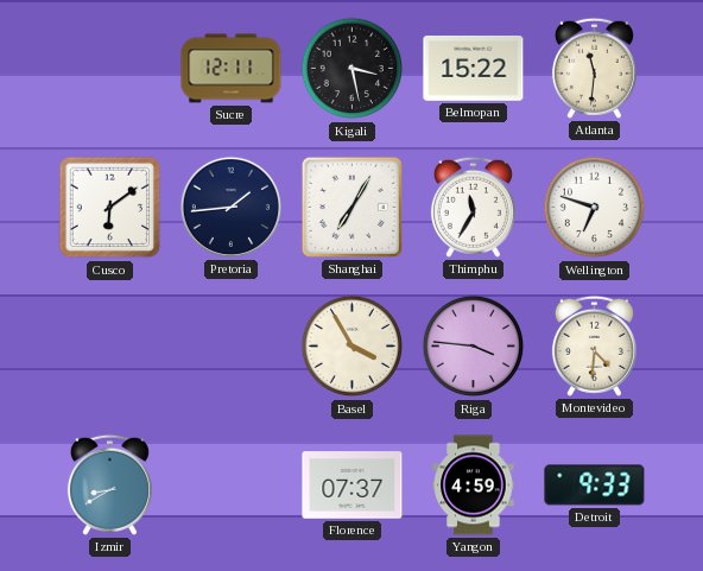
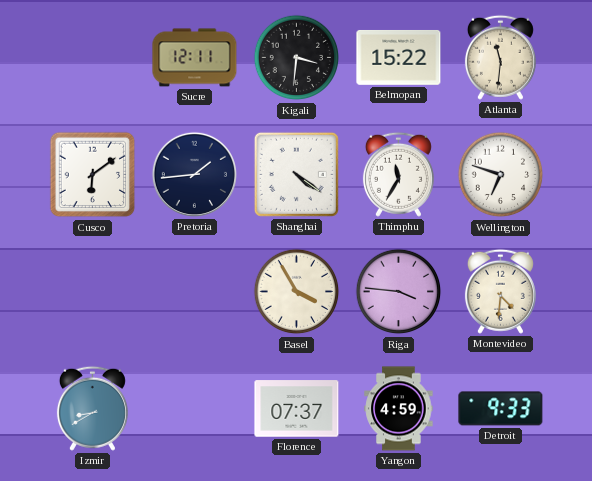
Kigali: 3:28 -> 3:31 (297, 58)
Shanghai: 7:05 -> 4:21 (296, 174)
